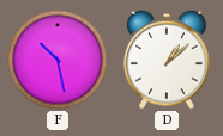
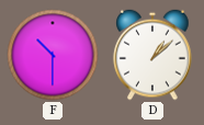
F: 10:28 -> 10:30 (53, 55)
